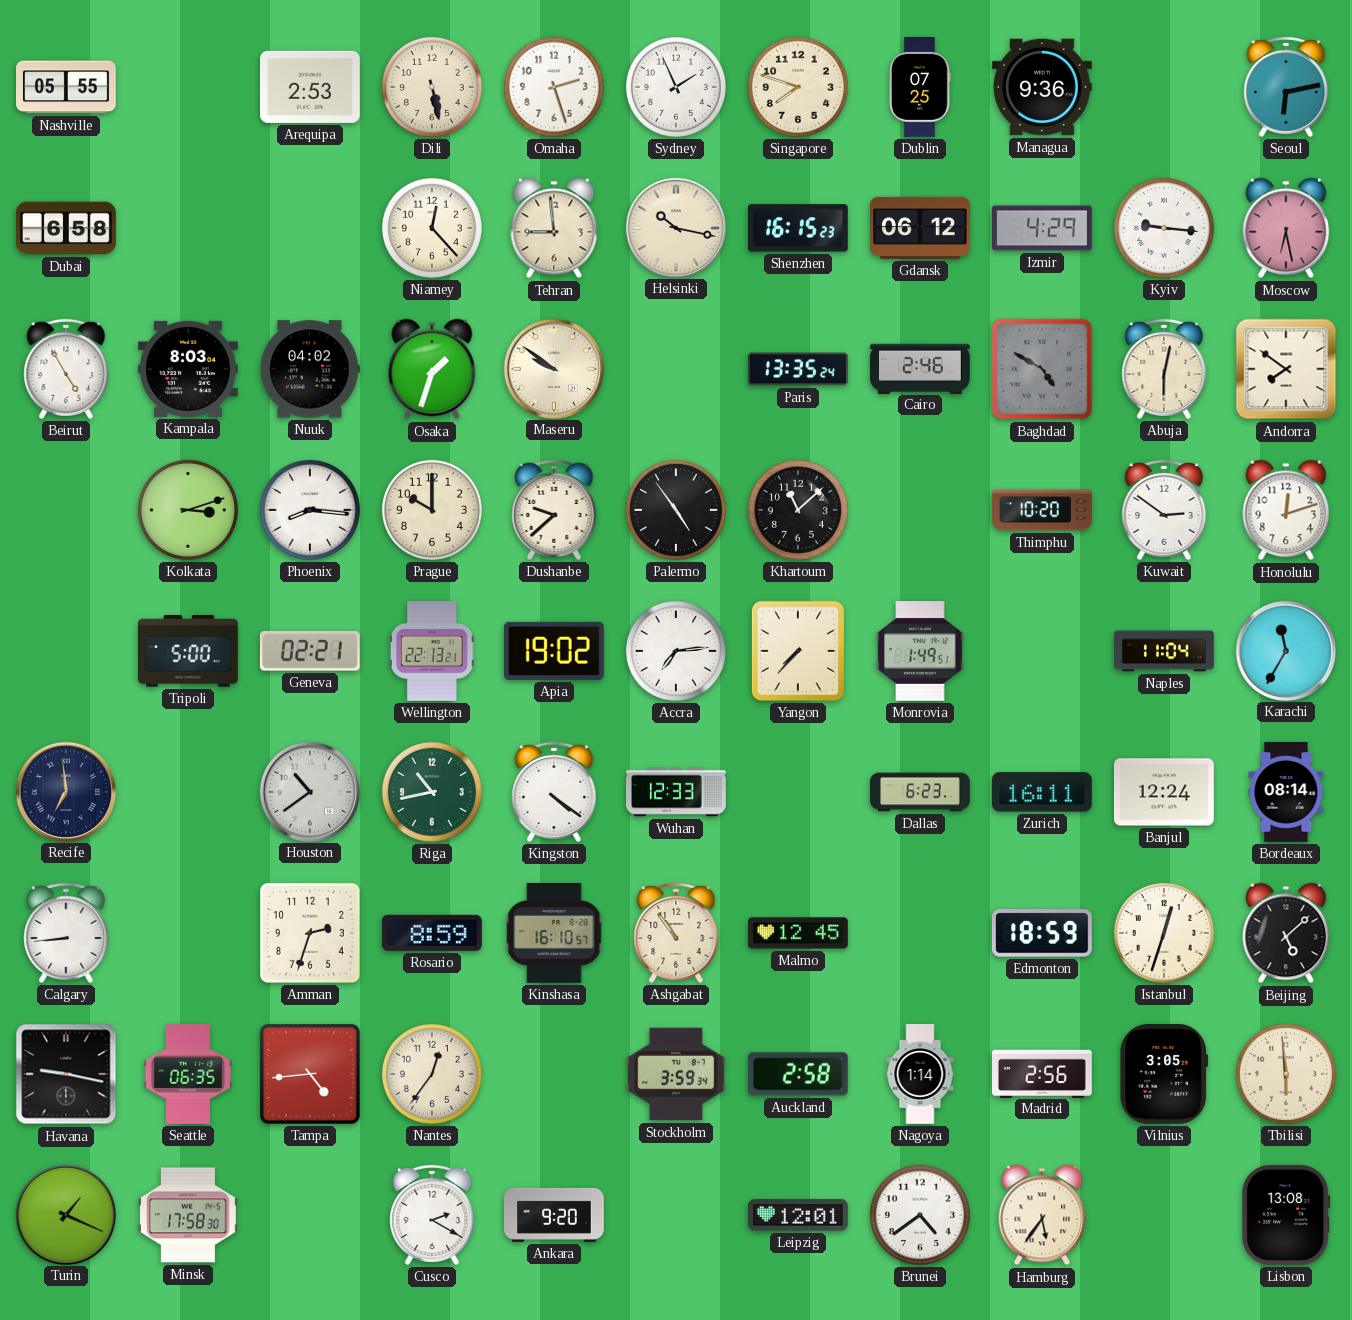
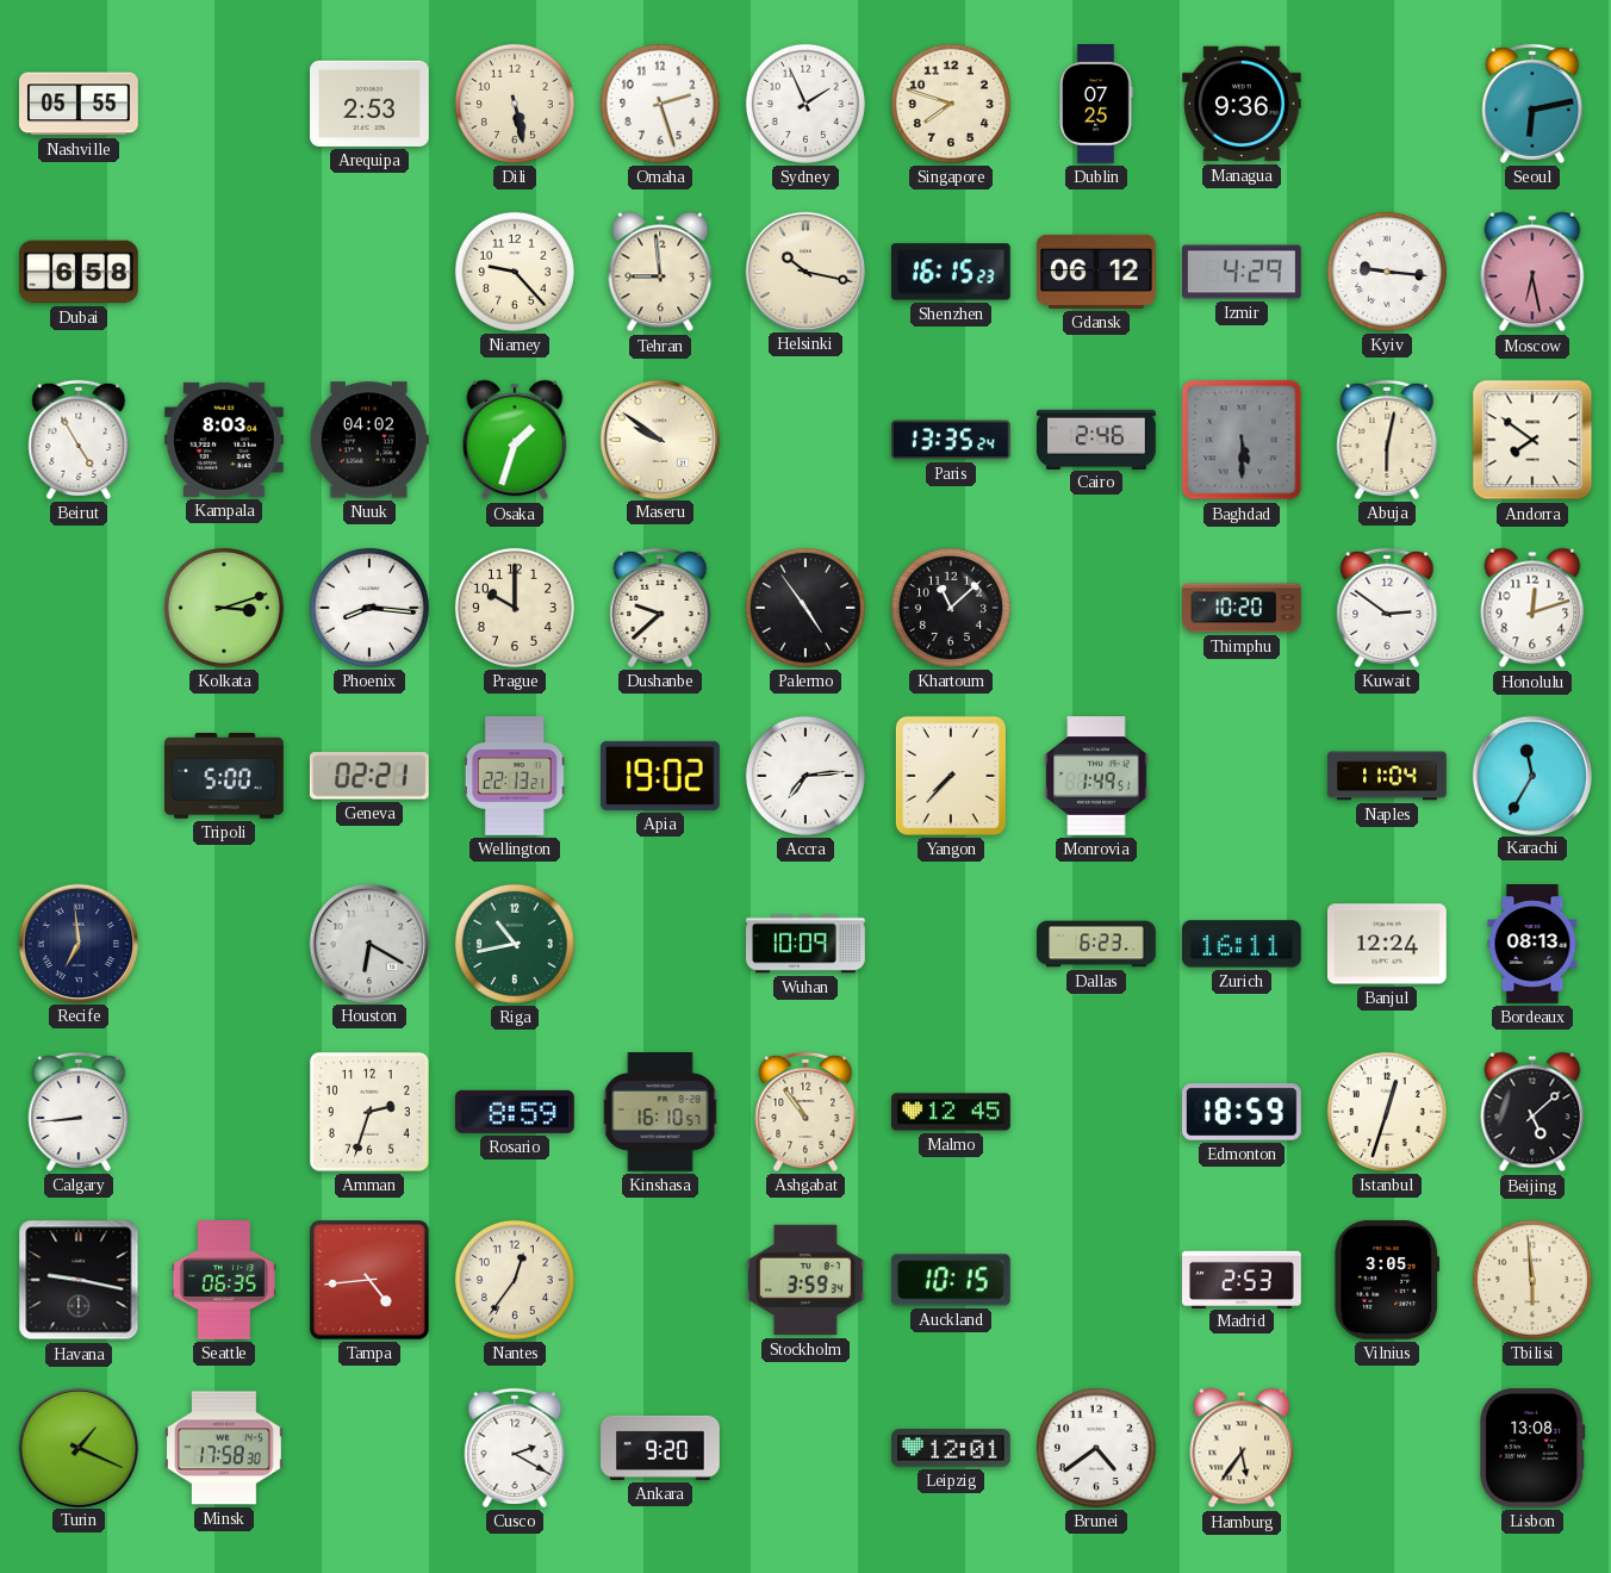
Niamey: 12:23 -> 9:23 (515, 272)
Baghdad: 4:50 -> 5:30 (1242, 440)
Houston: 10:39 -> 6:20 (368, 943)
Kingston: 4:21 -> none (554, 792)
Wuhan: 12:33 -> 10:09 (805, 944)
Bordeaux: 08:14 -> 08:13 (1532, 944)
Auckland: 2:58 -> 10:15 (951, 1280)
Nagoya: 1:14 -> none (920, 1074)
Madrid: 2:56 -> 2:53 (1243, 1279)
